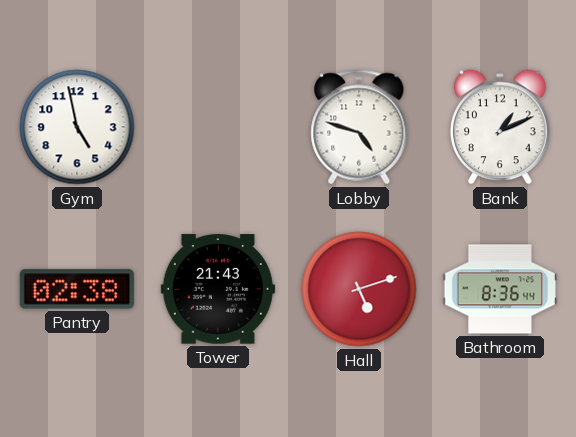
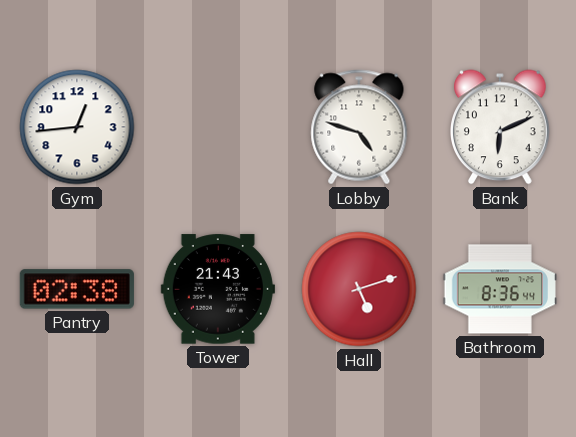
Gym: 4:58 -> 12:44 (77, 127)
Bank: 1:11 -> 6:11 (501, 127)
